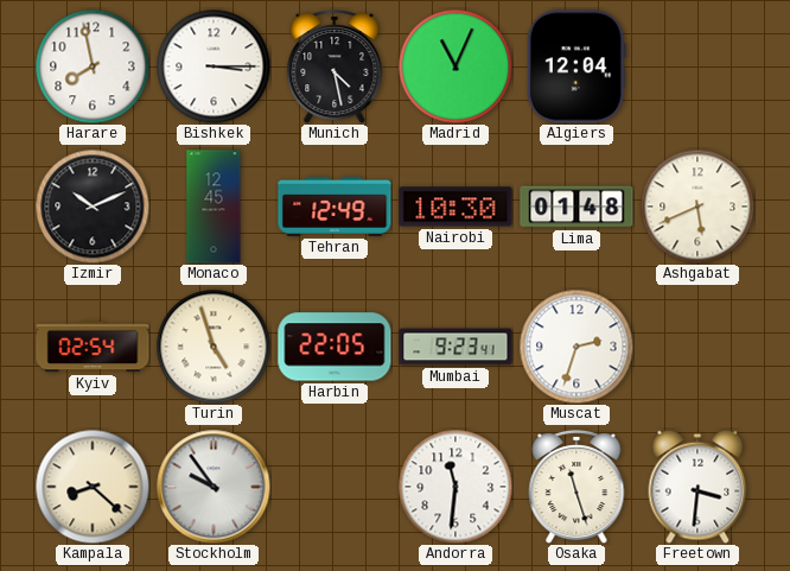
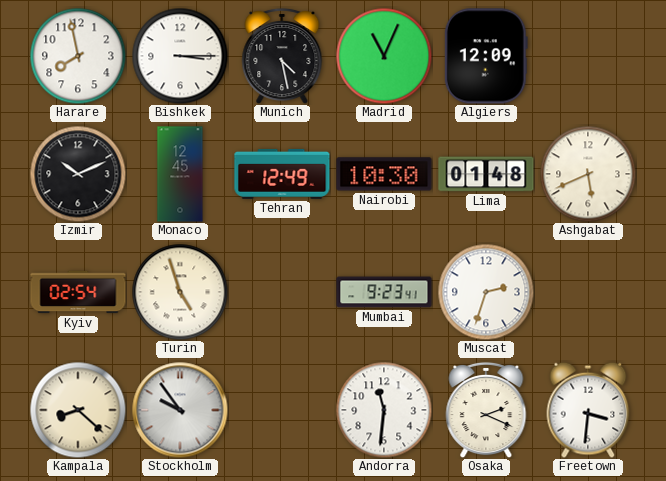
Algiers: 12:04 -> 12:09 (486, 56)
Harbin: 22:05 -> none (335, 347)
Osaka: 11:27 -> 2:19 (486, 410)
